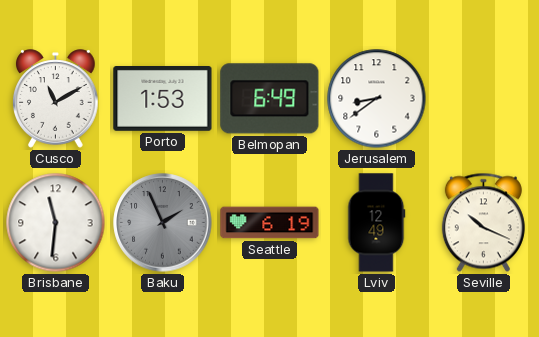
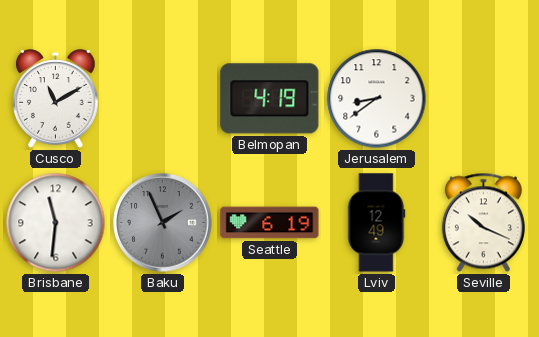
Porto: 1:53 -> none (163, 99)
Belmopan: 6:49 -> 4:19 (270, 99)
